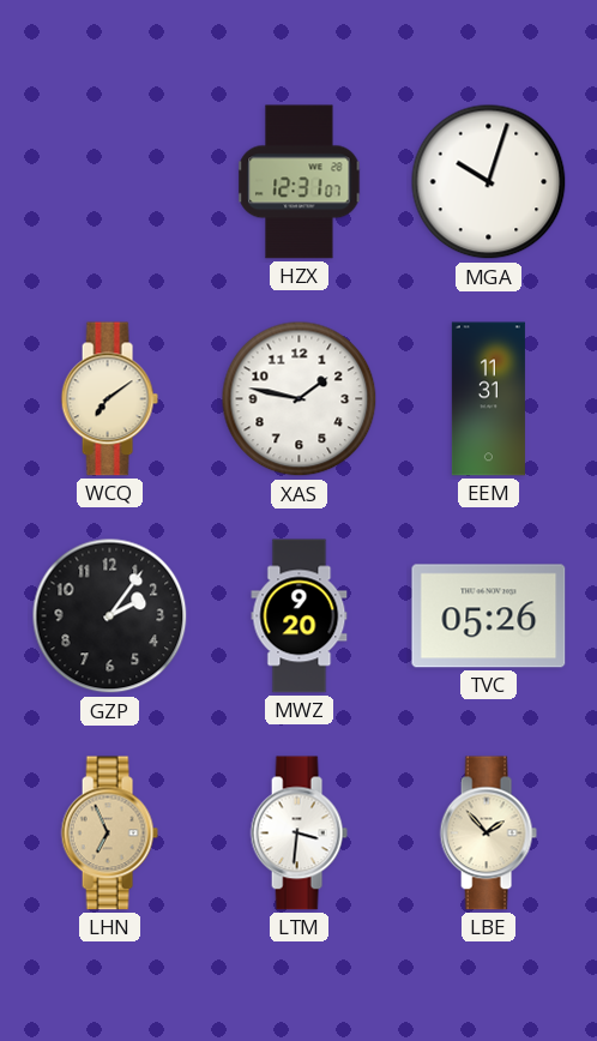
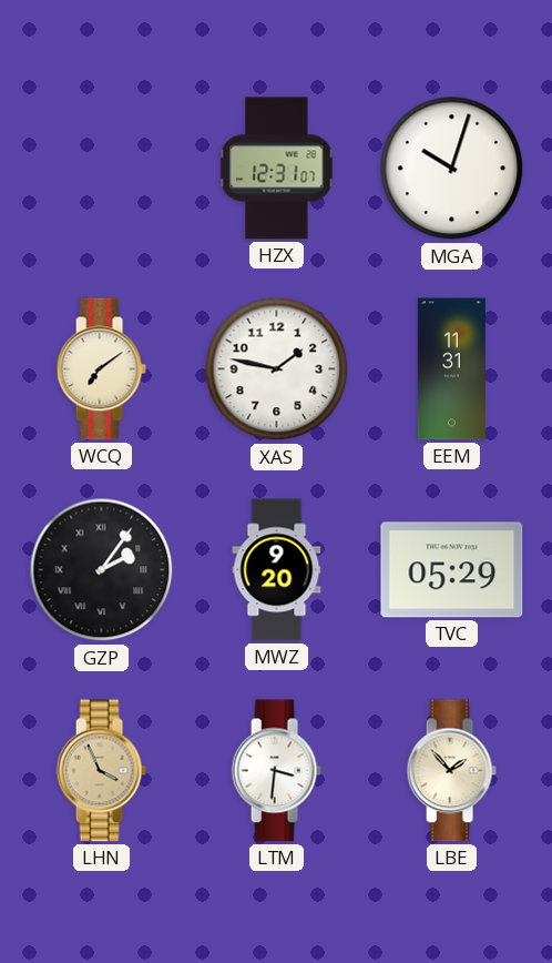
GZP numerals: Arabic -> Roman (102, 570)
TVC: 05:26 -> 05:29 (452, 570)
LHN: 6:56 -> 3:56 (101, 771)
